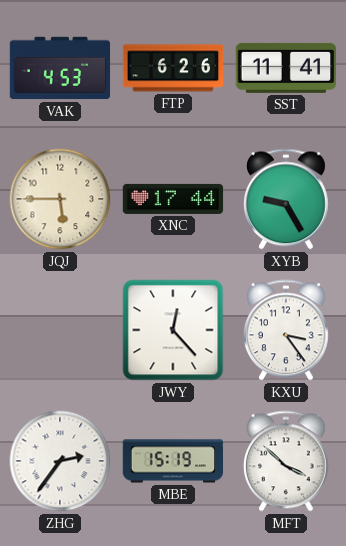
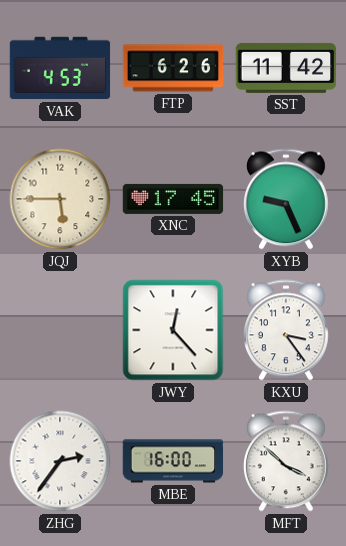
SST: 11:41 -> 11:42 (286, 68)
XNC: 17:44 -> 17:45 (173, 199)
XYB: 9:25 -> 9:26 (286, 199)
MBE: 15:19 -> 16:00 (173, 461)
